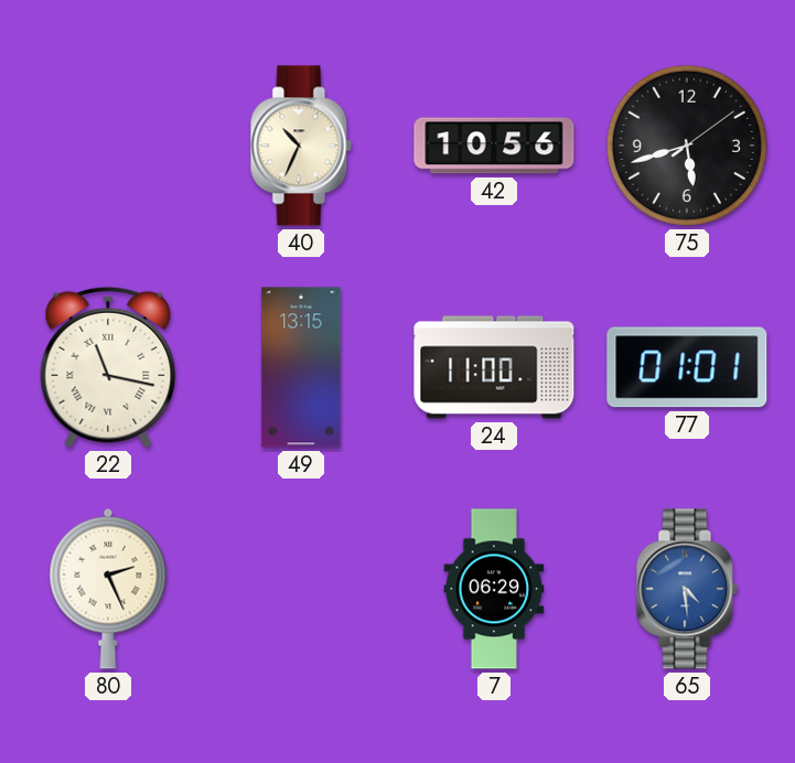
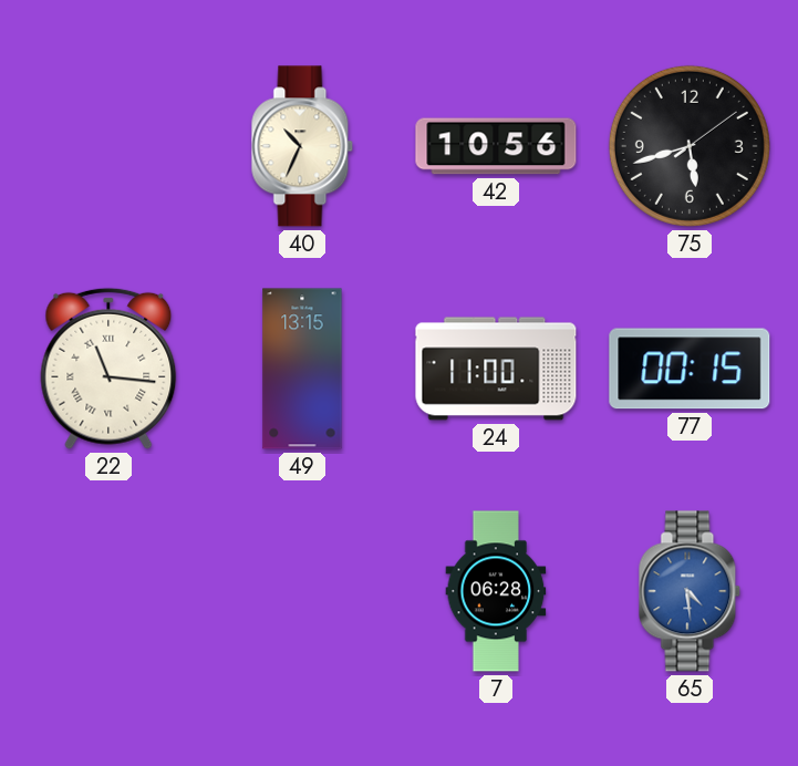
22: 11:17 -> 11:16 (108, 369)
77: 01:01 -> 00:15 (690, 369)
80: 2:26 -> none (108, 589)
7: 06:29 -> 06:28 (496, 591)
